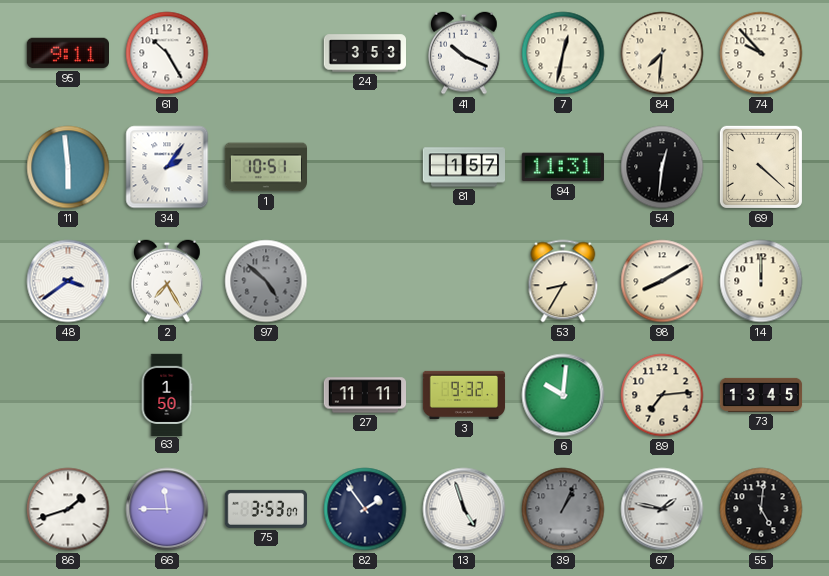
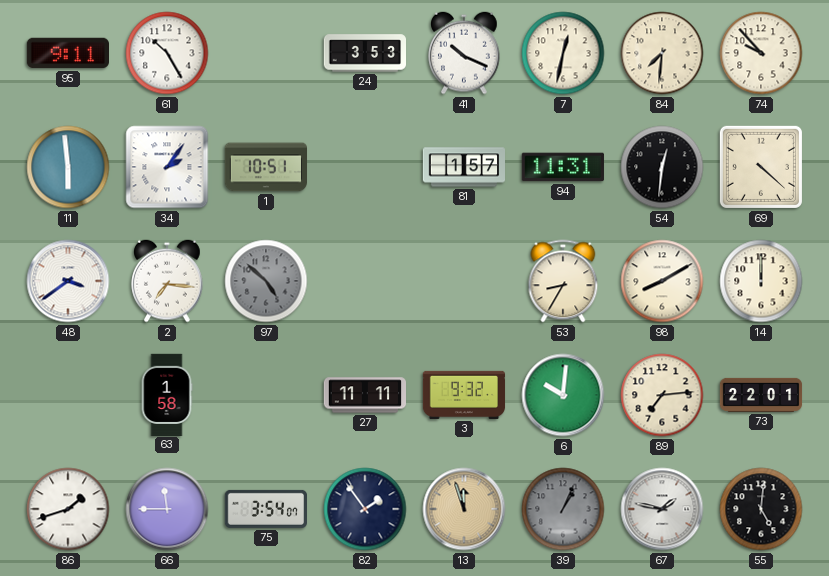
2: 7:25 -> 7:16 (167, 281)
63: 1:50 -> 1:58 (167, 394)
73: 13:45 -> 22:01 (761, 395)
75: 3:53 -> 3:54 (265, 509)
13: 4:57 -> 11:57 (464, 509)
13 dial: white -> champagne (464, 509)
